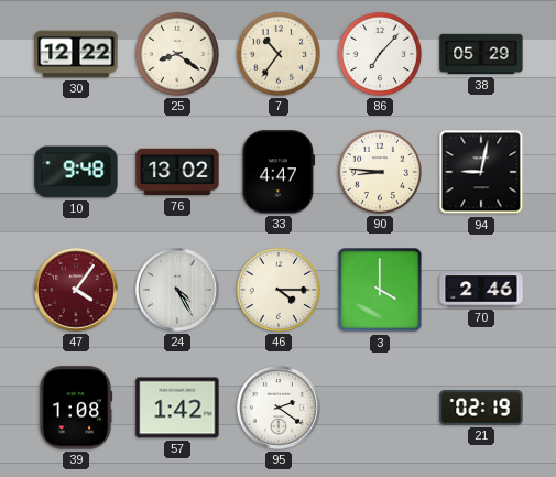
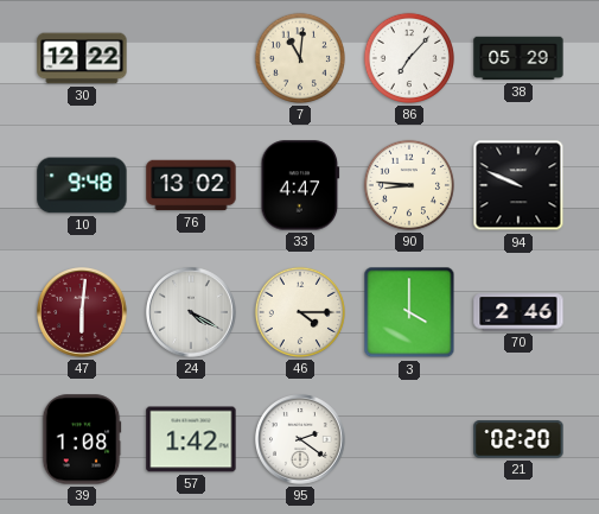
25: 8:21 -> none (177, 54)
7: 10:36 -> 11:01 (300, 58)
94: 9:02 -> 9:49 (518, 185)
47: 4:06 -> 6:01 (83, 313)
24: 4:25 -> 4:20 (192, 313)
21: 02:19 -> 02:20 (518, 439)
